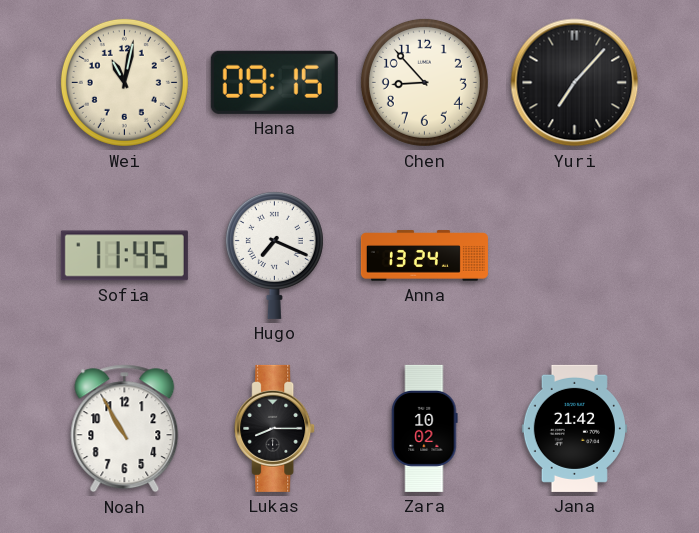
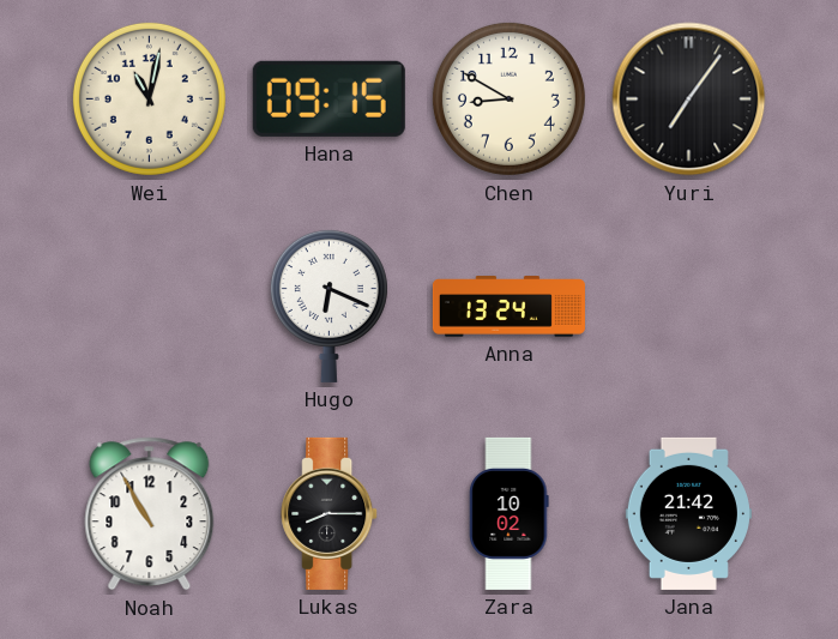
Chen: 8:53 -> 8:50 (508, 98)
Yuri: 7:07 -> 7:06 (689, 100)
Sofia: 11:45 -> none (124, 256)
Hugo: 7:19 -> 6:19 (328, 306)
